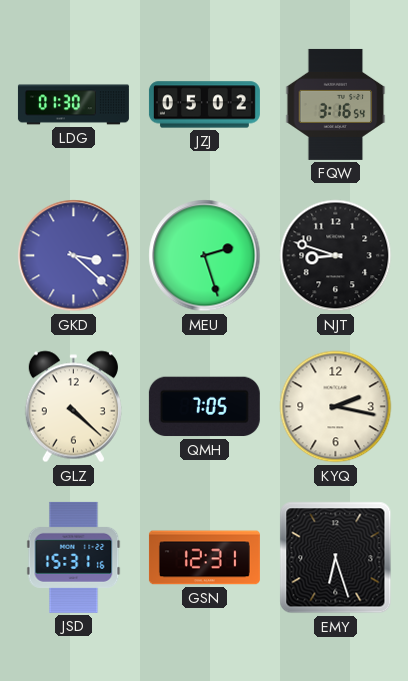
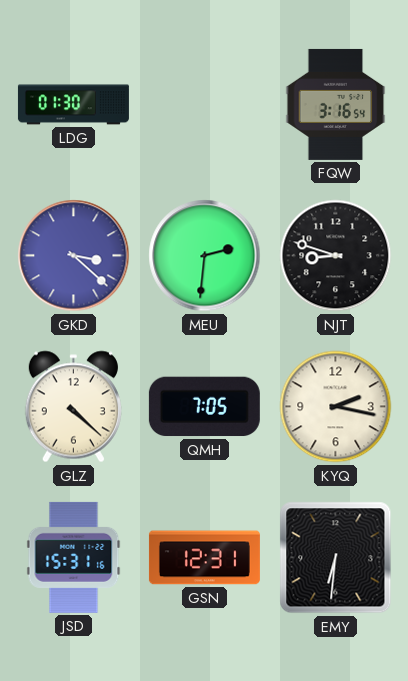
JZJ: 05:02 -> none (204, 105)
MEU: 2:27 -> 2:31 (205, 256)
EMY: 6:27 -> 6:31 (336, 558)
